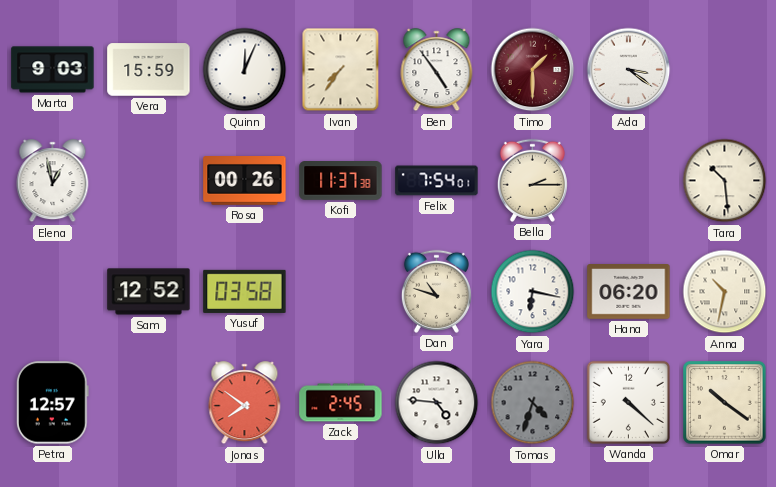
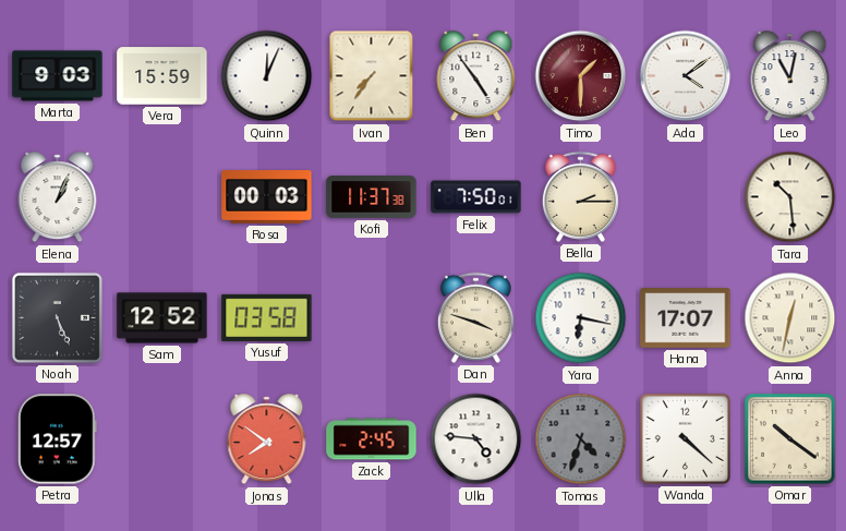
Ada: 3:21 -> 4:09 (686, 76)
Leo: none -> 11:02 (790, 76)
Elena: 12:58 -> 1:04 (58, 197)
Rosa: 00:26 -> 00:03 (267, 197)
Felix: 7:54 -> 7:50 (476, 197)
Noah: none -> 5:26 (57, 317)
Dan: 10:48 -> 3:48 (475, 317)
Hana: 06:20 -> 17:07 (686, 318)
Anna: 10:32 -> 12:32 (790, 318)
